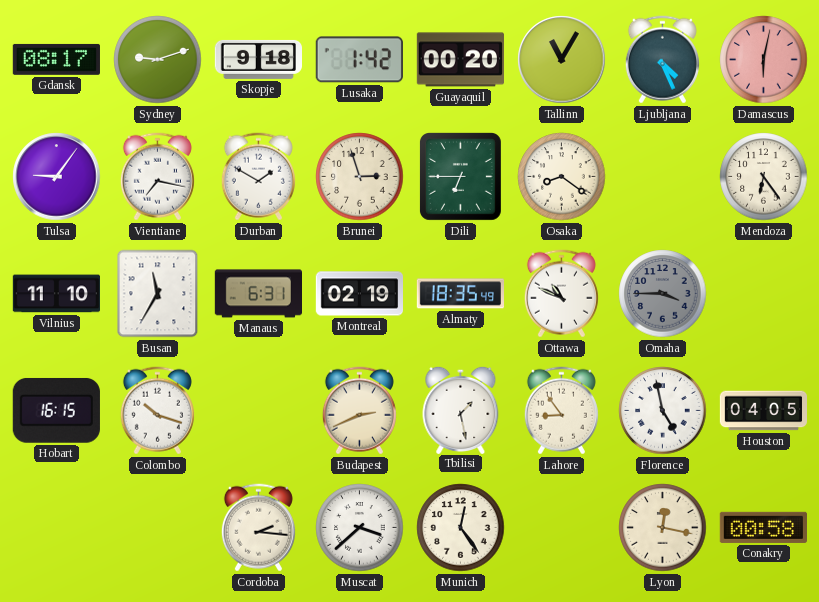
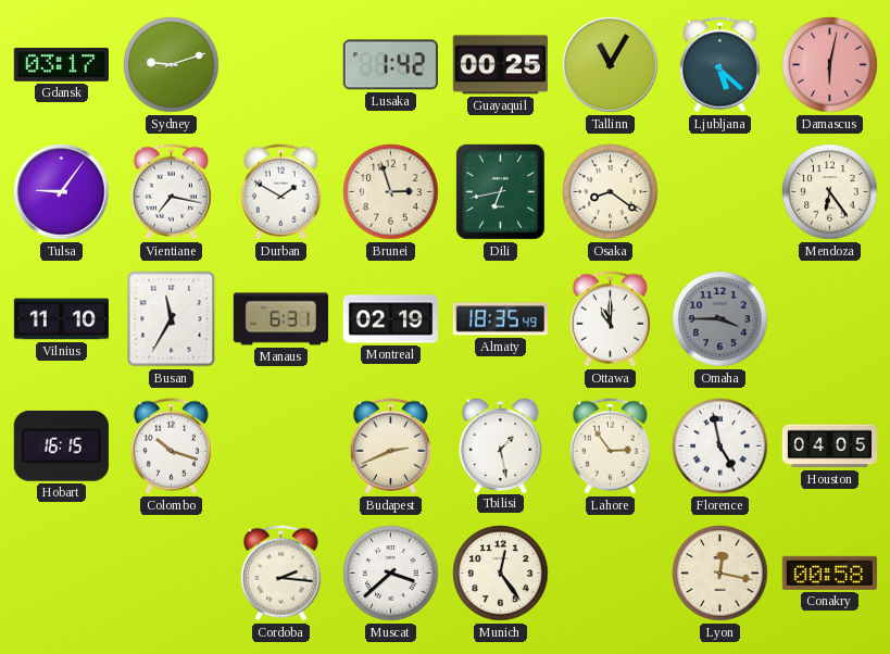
Gdansk: 08:17 -> 03:17 (61, 64)
Skopje: 9:18 -> none (258, 59)
Guayaquil: 00:20 -> 00:25 (500, 65)
Ljubljana: 4:26 -> 5:22 (719, 65)
Dili: 6:45 -> 6:43 (501, 192)
Ottawa: 10:49 -> 11:00 (610, 319)
Lahore: 8:54 -> 2:54 (610, 447)
